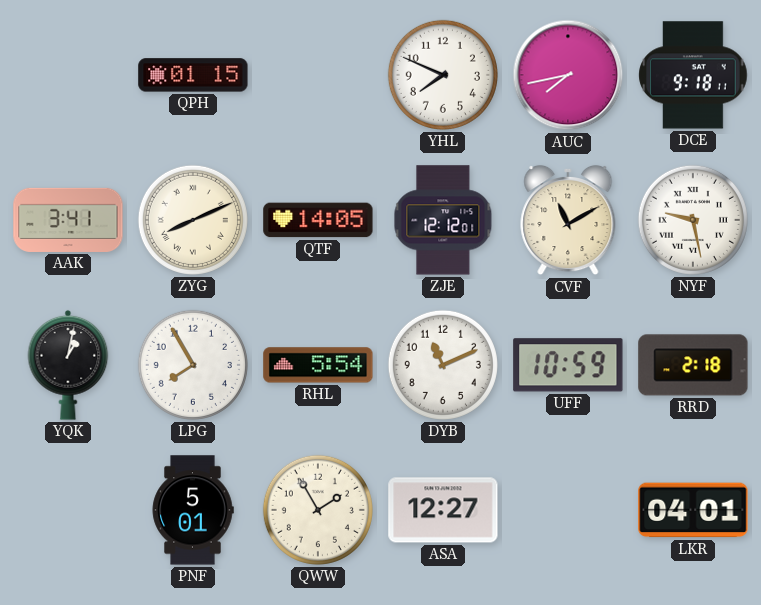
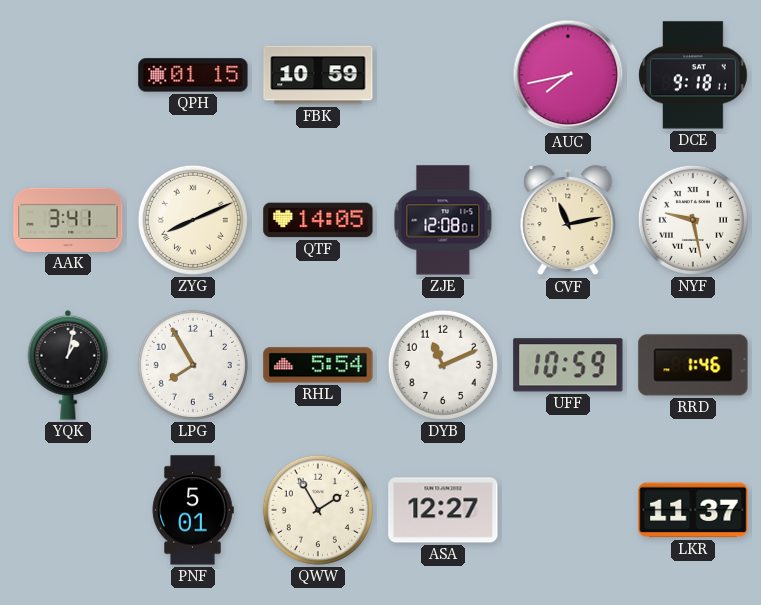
FBK: none -> 10:59 (318, 75)
YHL: 7:49 -> none (443, 75)
ZJE: 12:12 -> 12:08 (443, 220)
CVF: 11:10 -> 11:13 (568, 220)
RRD: 2:18 -> 1:46 (693, 365)
LKR: 04:01 -> 11:37 (693, 510)
